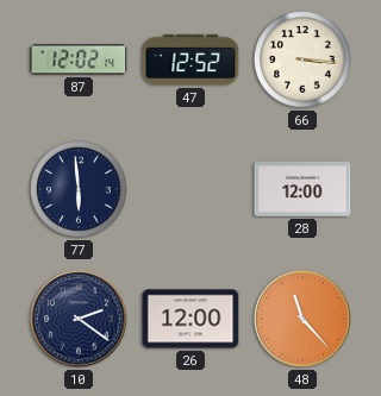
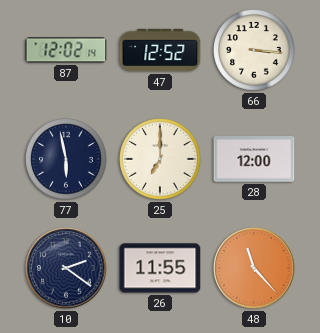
77: 5:59 -> 5:58 (66, 159)
25: none -> 7:00 (160, 159)
26: 12:00 -> 11:55 (160, 268)
